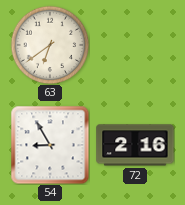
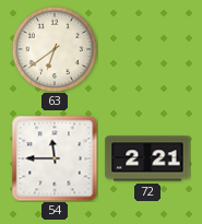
54: 8:55 -> 11:45 (55, 158)
72: 2:16 -> 2:21 (147, 158)
